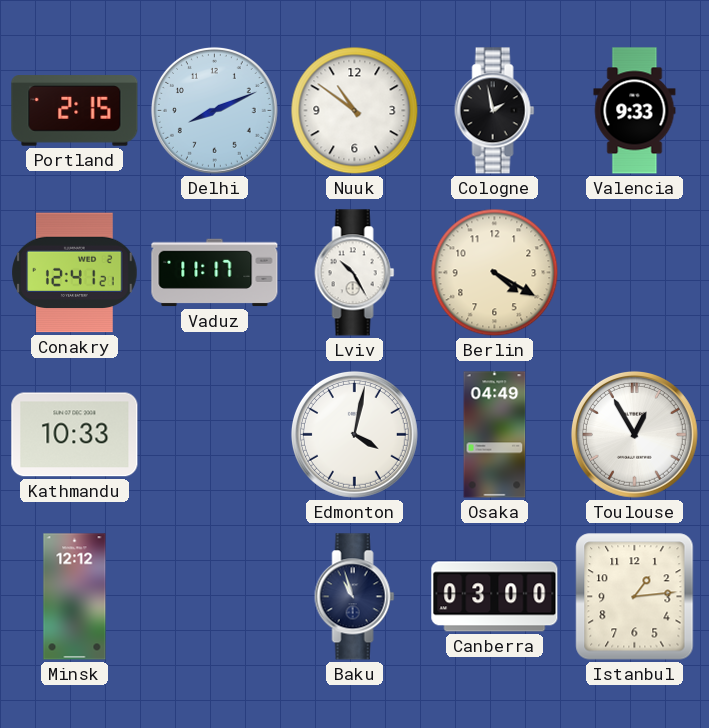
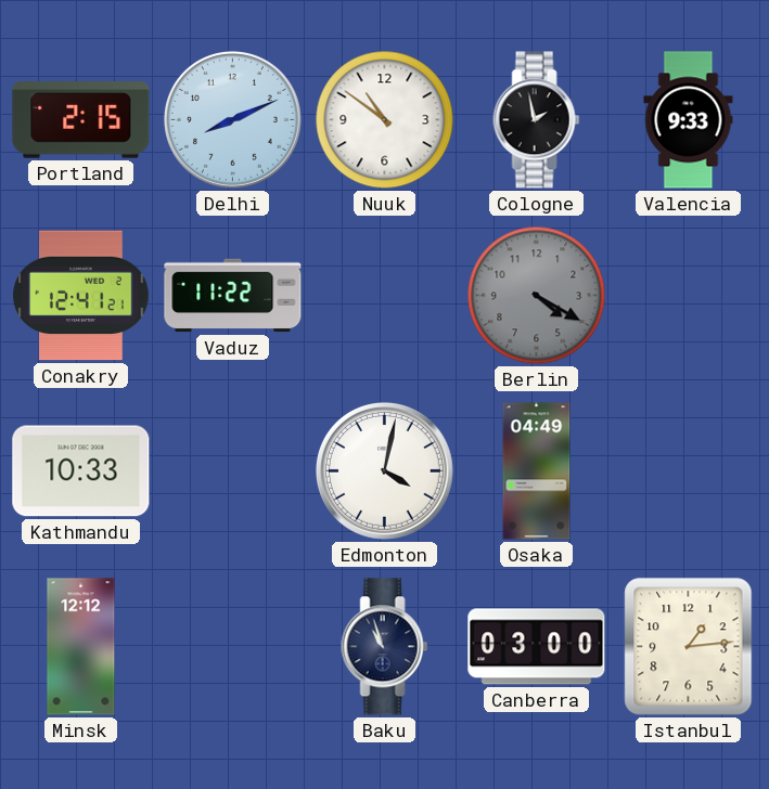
Vaduz: 11:17 -> 11:22 (233, 296)
Lviv: 10:25 -> none (355, 273)
Berlin dial: cream -> grey (537, 296)
Toulouse: 12:55 -> none (634, 434)
